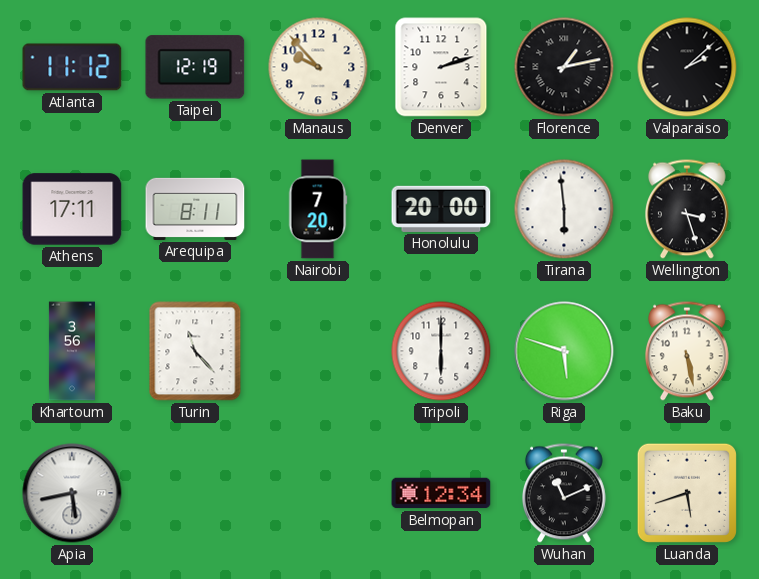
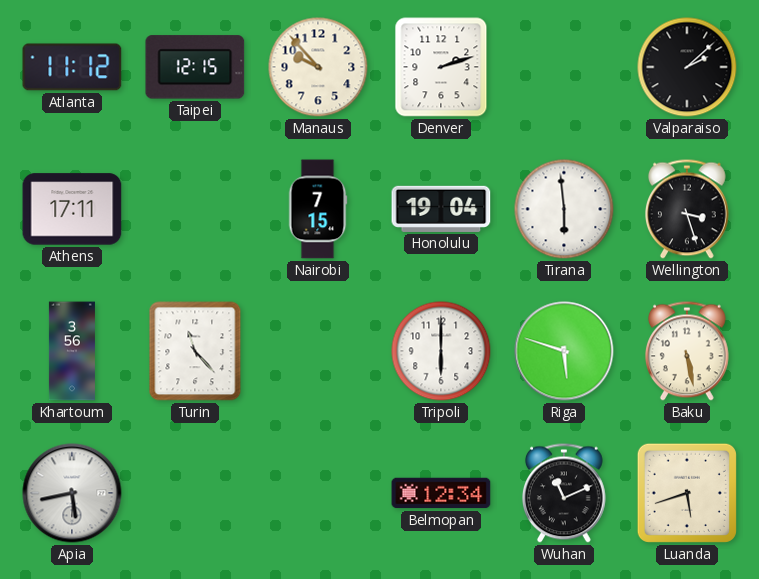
Taipei: 12:19 -> 12:15 (195, 67)
Florence: 1:13 -> none (564, 67)
Arequipa: 8:11 -> none (195, 209)
Nairobi: 7:20 -> 7:15 (318, 209)
Honolulu: 20:00 -> 19:04 (441, 209)
